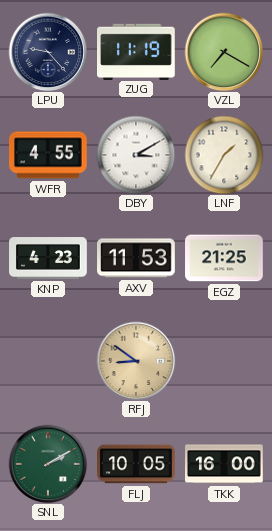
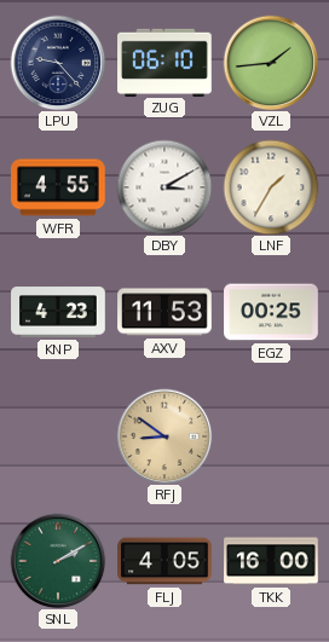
ZUG: 11:19 -> 06:10 (164, 62)
VZL: 7:20 -> 1:44 (271, 63)
EGZ: 21:25 -> 00:25 (271, 312)
FLJ: 10:05 -> 4:05 (164, 561)
